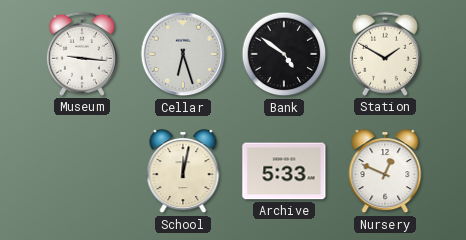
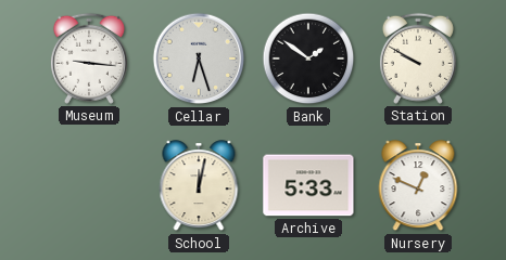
Bank: 4:51 -> 1:51 (308, 58)
Station: 1:50 -> 9:50 (418, 58)
